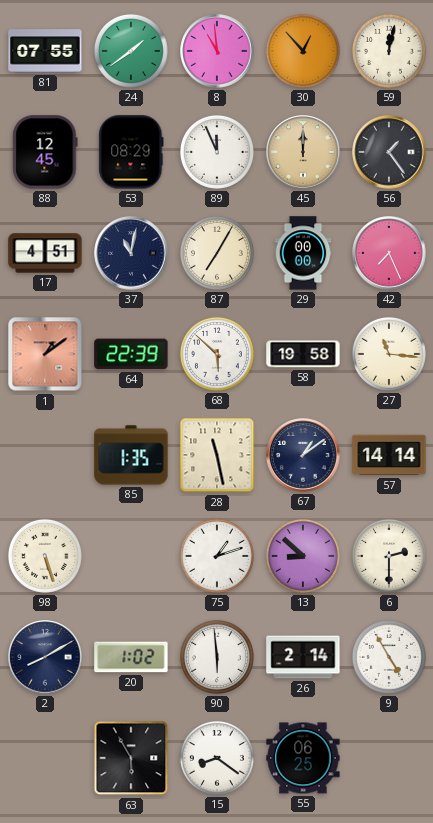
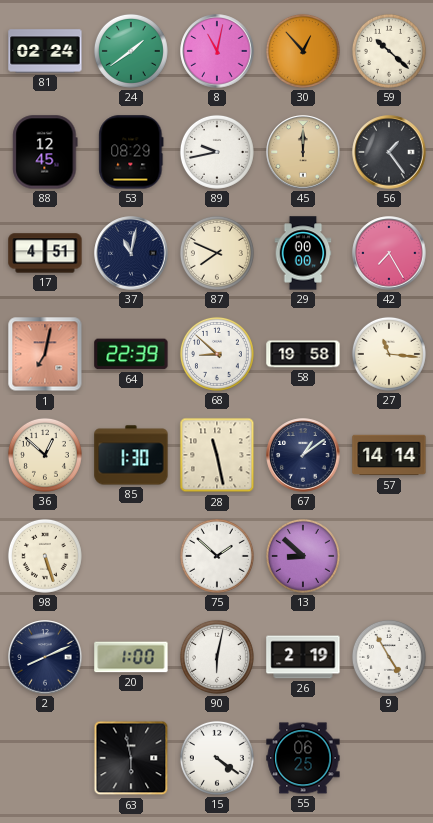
81: 07:55 -> 02:24 (45, 51)
8: 10:59 -> 11:02 (217, 51)
59: 12:02 -> 10:22 (389, 51)
89: 11:56 -> 9:43 (217, 152)
87: 7:05 -> 7:49 (217, 253)
42: 7:26 -> 7:25 (389, 253)
1: 1:09 -> 7:02 (45, 354)
68: 5:52 -> 8:52 (217, 354)
36: none -> 12:52 (45, 455)
85: 1:35 -> 1:30 (131, 455)
75: 1:12 -> 1:52 (217, 556)
6: 2:30 -> none (389, 556)
2: 8:10 -> 8:11 (45, 657)
20: 1:02 -> 1:00 (131, 657)
90: 5:59 -> 6:02 (217, 657)
26: 2:14 -> 2:19 (303, 657)
63: 5:55 -> 5:58 (131, 758)
15: 8:21 -> 4:21 (217, 758)
